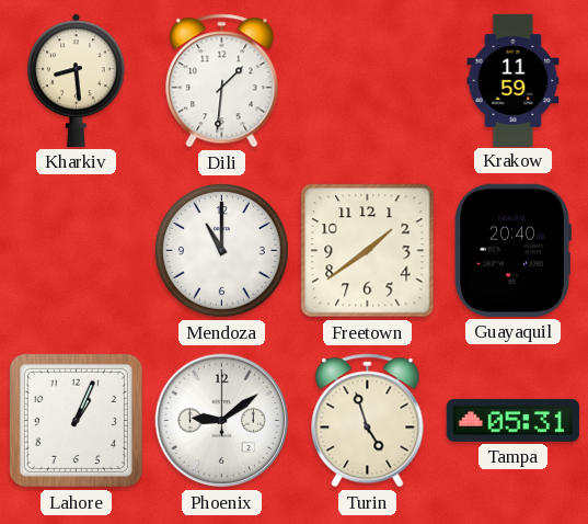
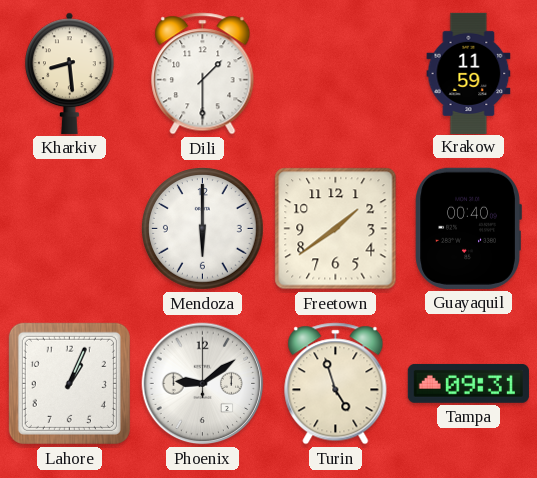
Dili: 1:31 -> 1:30 (203, 74)
Mendoza: 11:00 -> 6:00 (203, 229)
Guayaquil: 20:40 -> 00:40 (468, 228)
Tampa: 05:31 -> 09:31 (468, 383)
